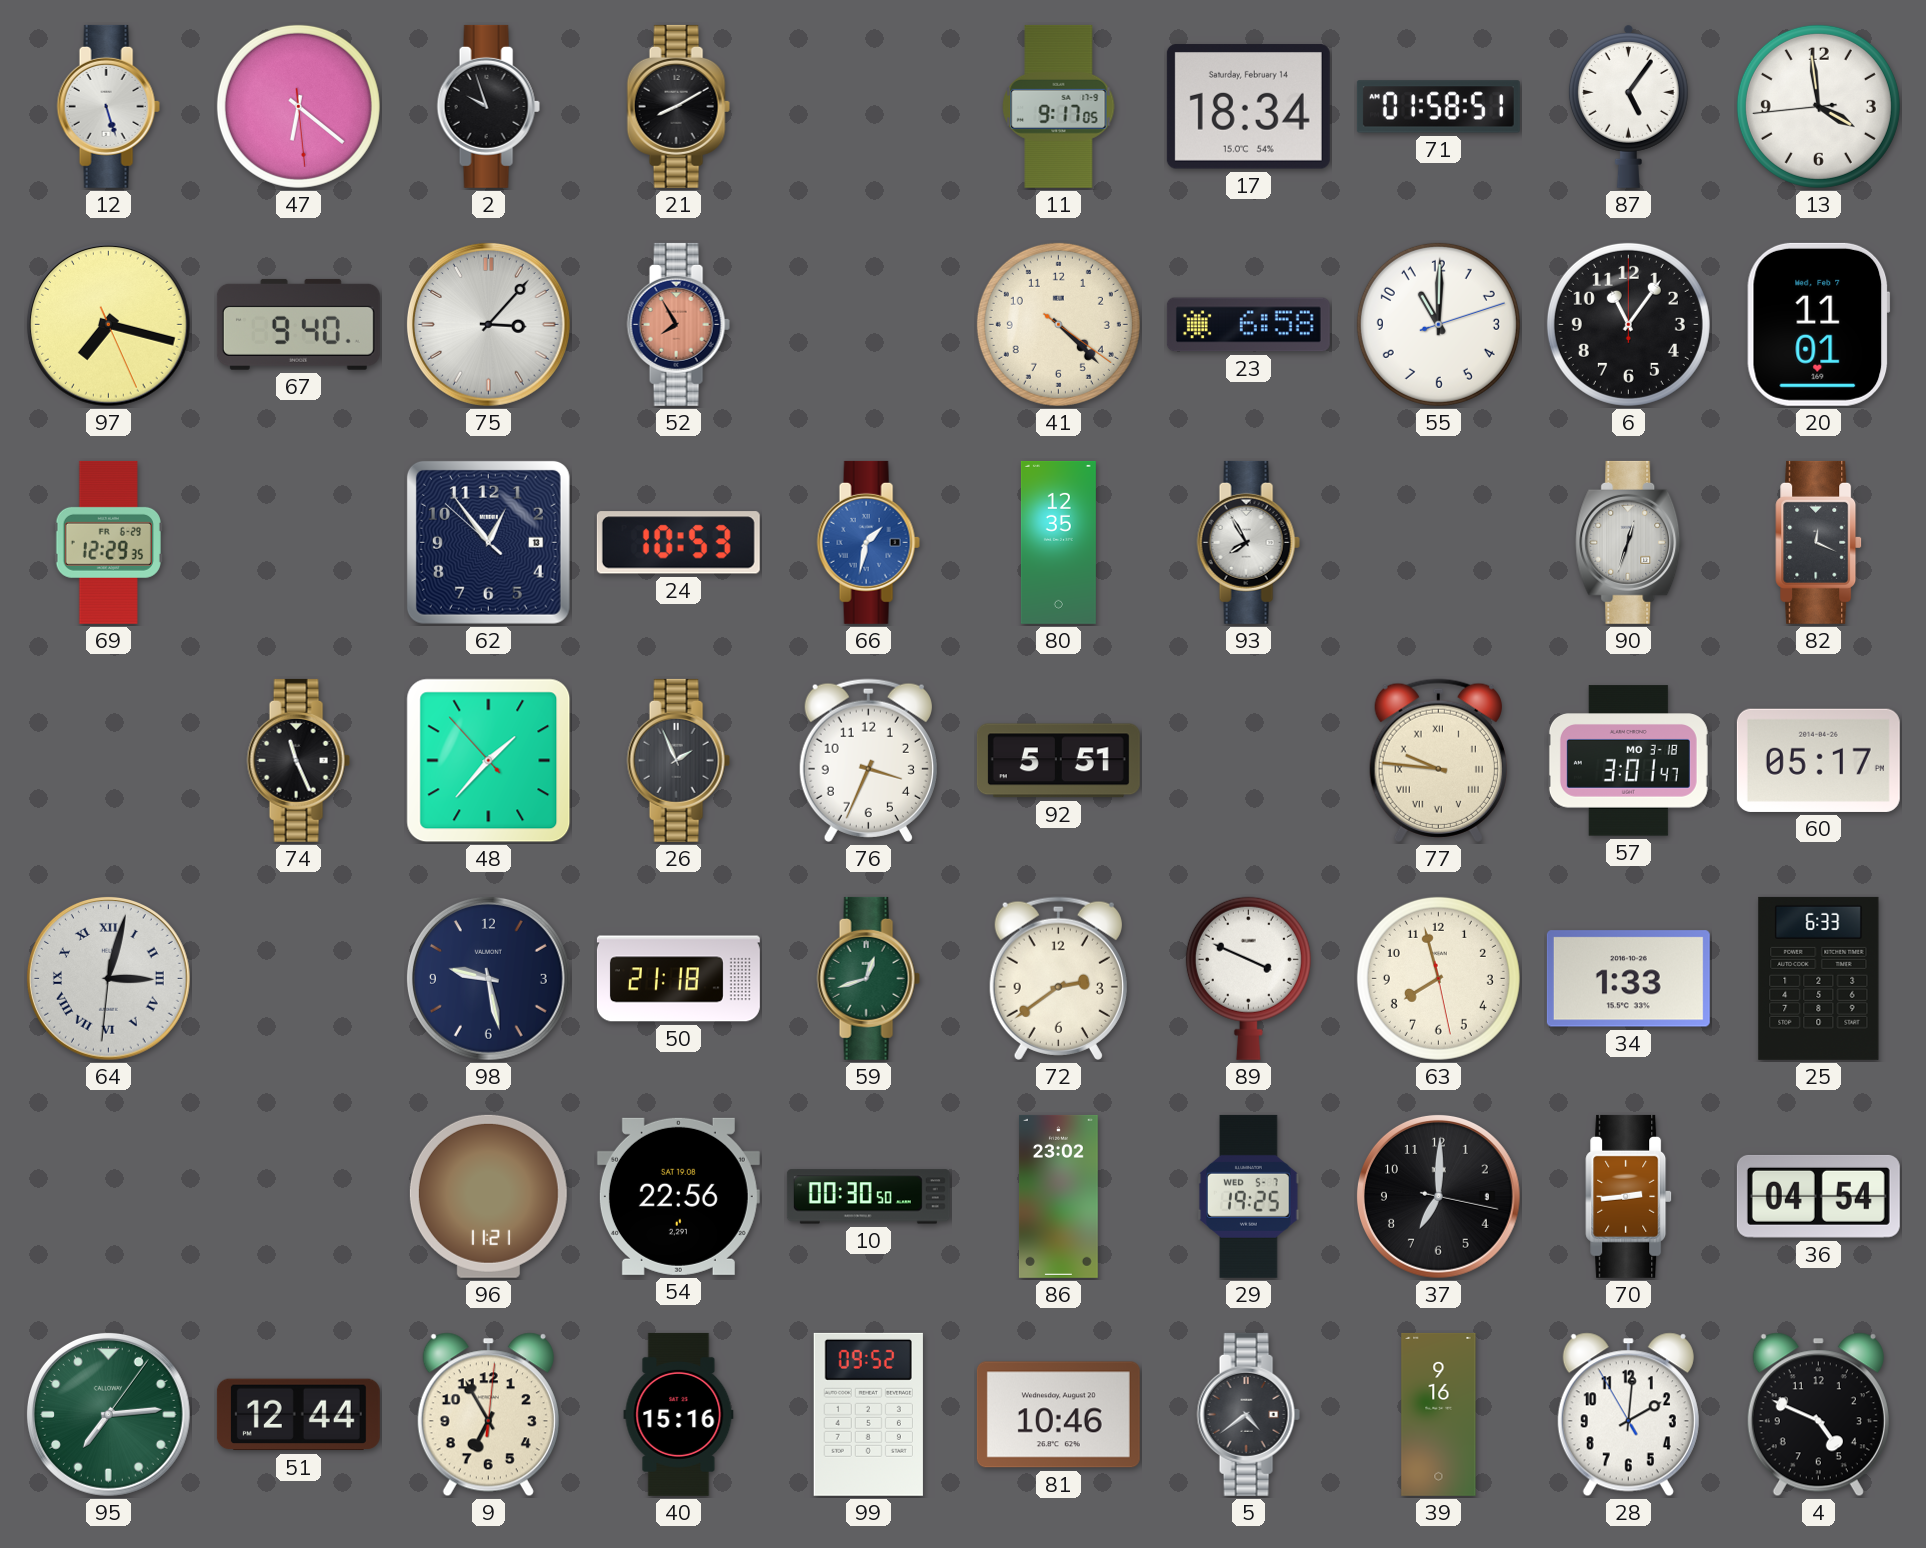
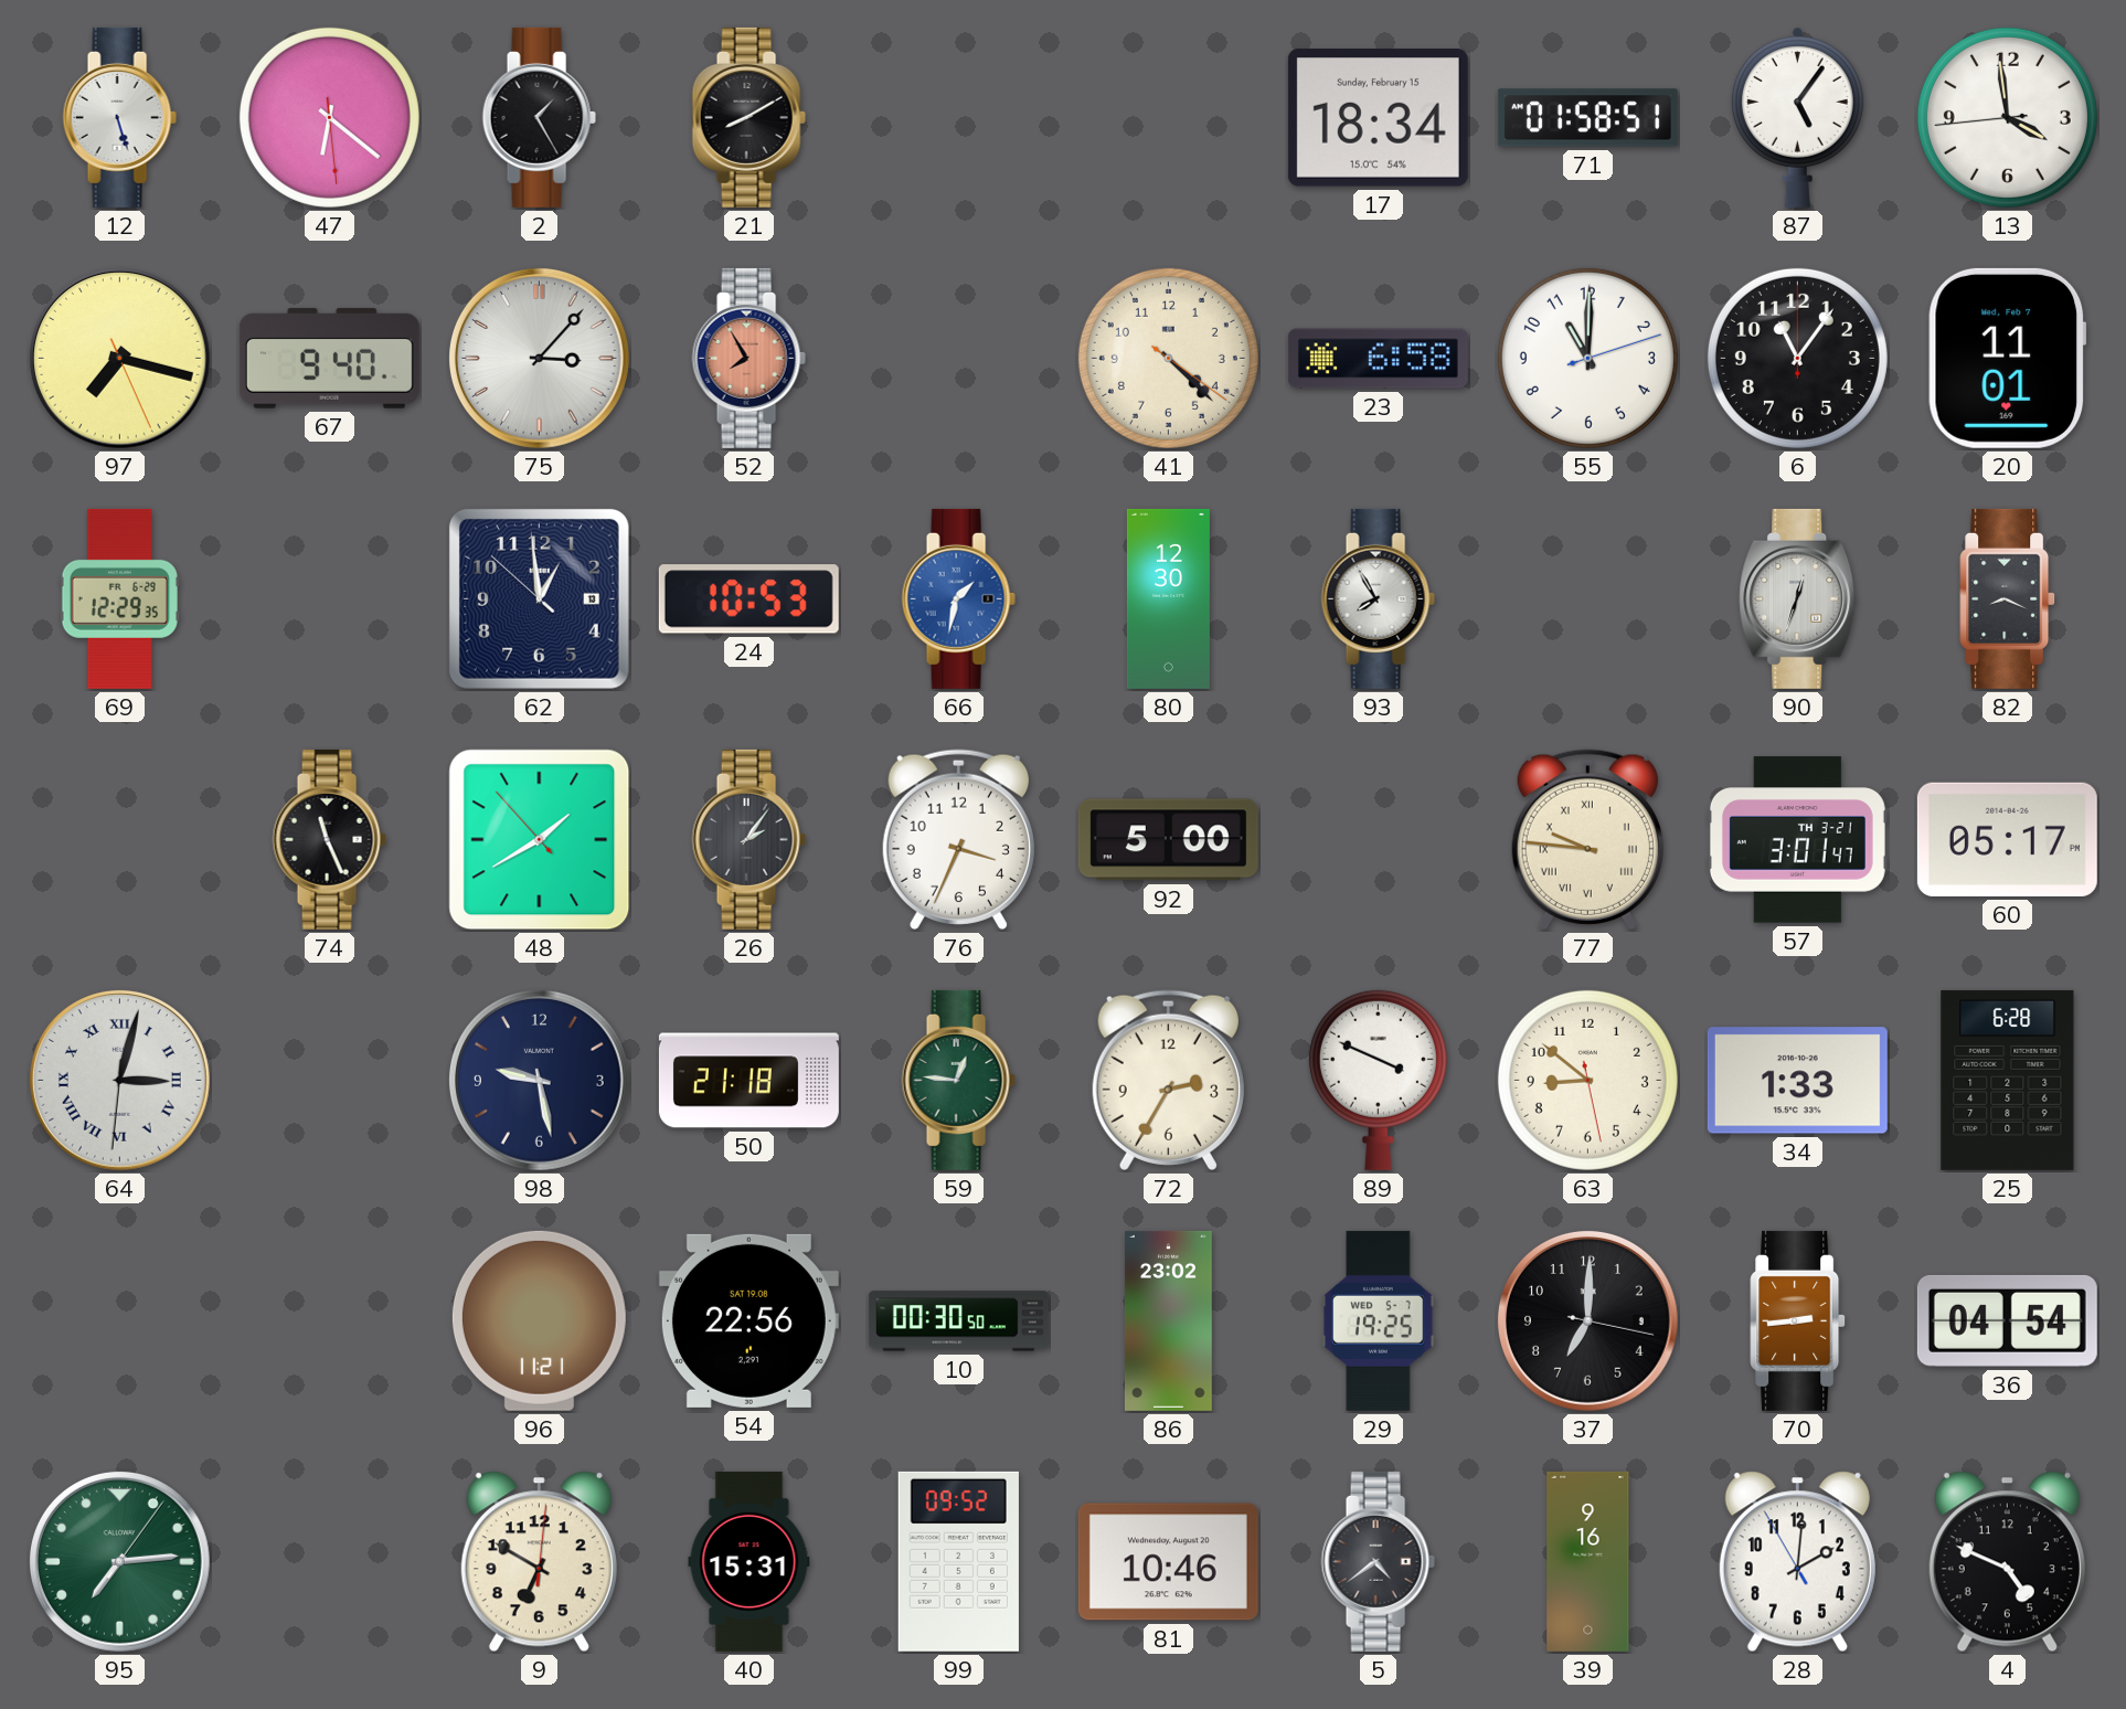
2: 9:57 -> 1:25 (539, 117)
11: 9:17 -> none (1059, 106)
17 date: Saturday, February 14 -> Sunday, February 15 (1378, 118)
62: 12:53 -> 12:58 (539, 598)
80: 12:35 -> 12:30 (1168, 598)
82: 12:19 -> 8:19 (2008, 598)
48: 1:36 -> 1:39 (540, 840)
26: 1:56 -> 2:06 (748, 839)
92: 5:51 -> 5:00 (1168, 840)
57 date: MO 3-18 -> TH 3-21 (1797, 840)
59: 12:42 -> 12:46 (958, 1080)
72: 2:39 -> 2:35 (1168, 1080)
63: 7:57 -> 8:51 (1587, 1080)
25: 6:33 -> 6:28 (2008, 1080)
51: 12:44 -> none (298, 1415)
9: 6:55 -> 6:50 (539, 1562)
40: 15:16 -> 15:31 (750, 1561)
